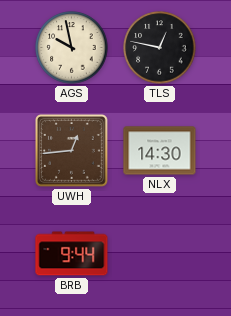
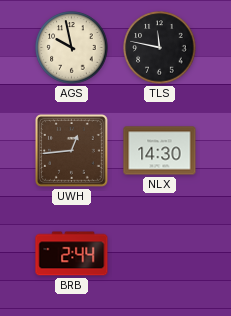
TLS: 12:47 -> 11:47 (160, 48)
BRB: 9:44 -> 2:44 (72, 254)
